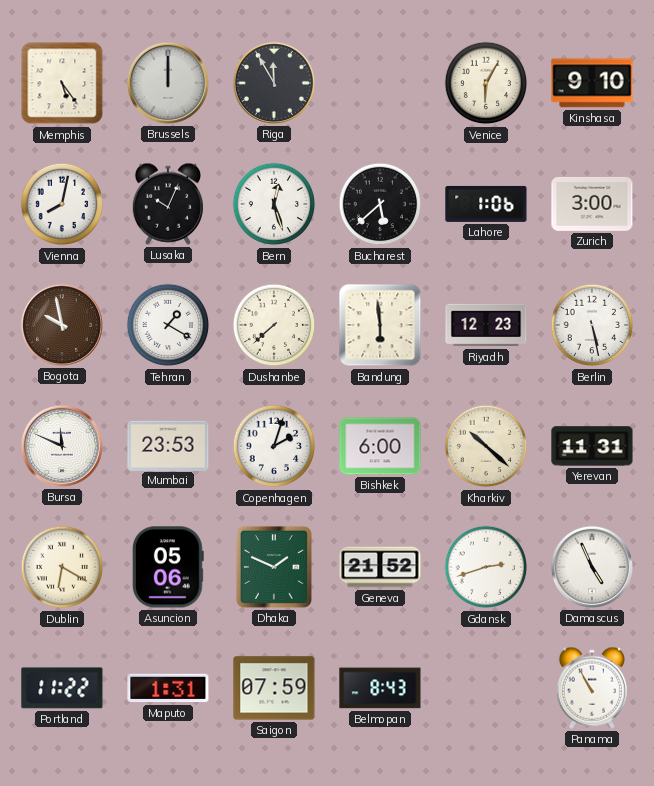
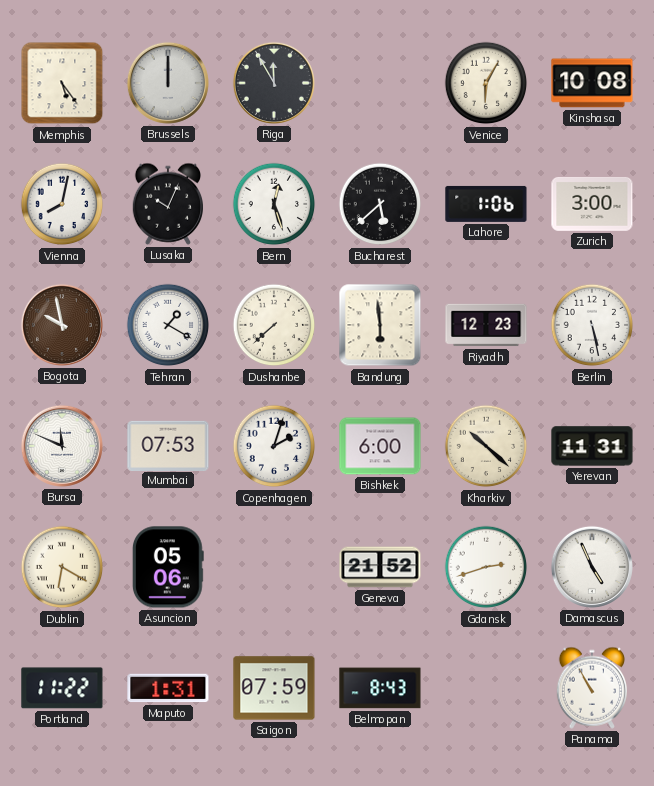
Kinshasa: 9:10 -> 10:08 (592, 83)
Mumbai: 23:53 -> 07:53 (168, 445)
Dhaka: 1:49 -> none (274, 567)
